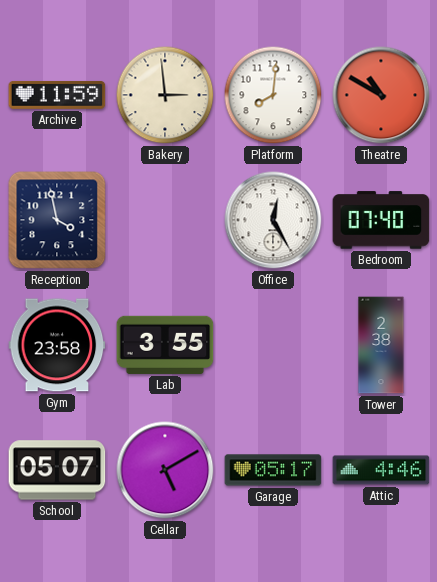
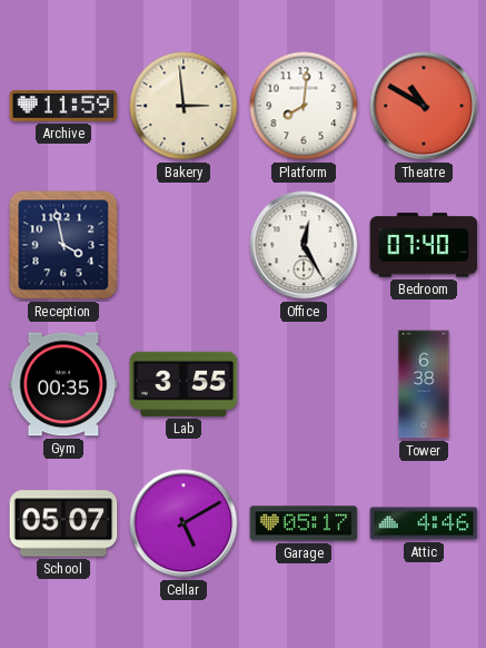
Gym: 23:58 -> 00:35 (63, 384)
Tower: 2:38 -> 6:38 (424, 384)
